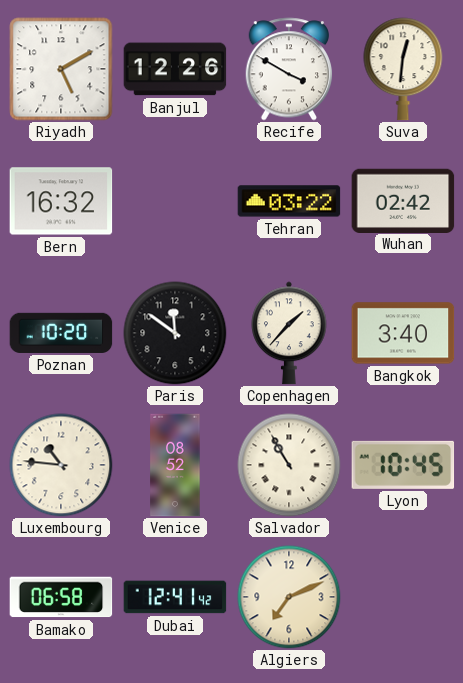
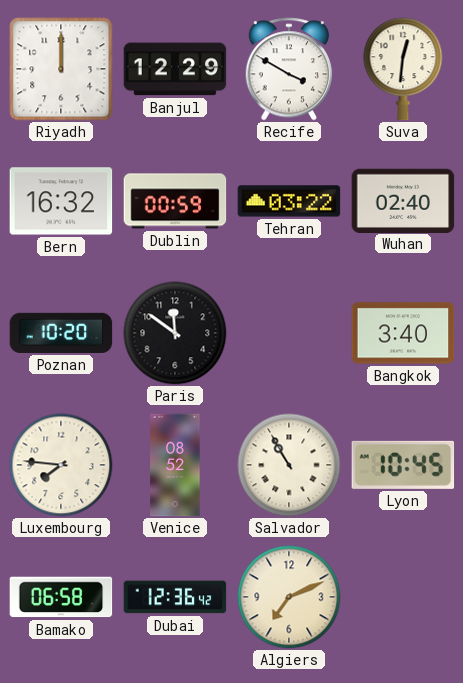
Riyadh: 5:10 -> 12:00 (61, 69)
Banjul: 12:26 -> 12:29 (175, 69)
Dublin: none -> 00:59 (175, 201)
Wuhan: 02:42 -> 02:40 (403, 200)
Copenhagen: 1:37 -> none (289, 333)
Luxembourg: 10:46 -> 7:46 (61, 465)
Dubai: 12:41 -> 12:36 (175, 597)
